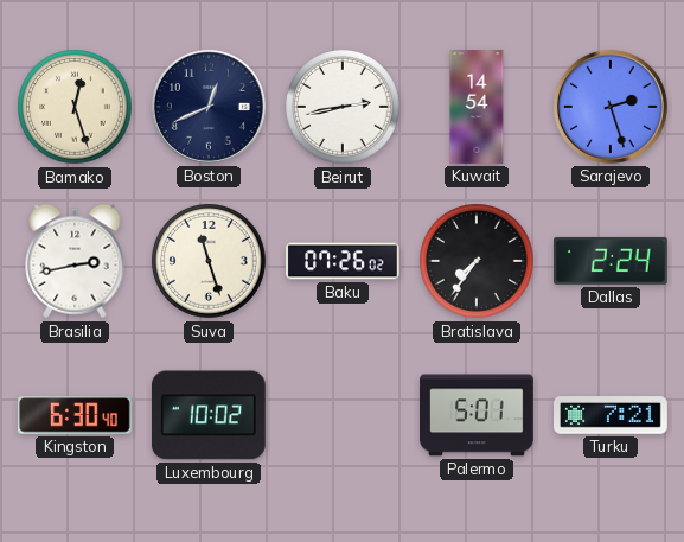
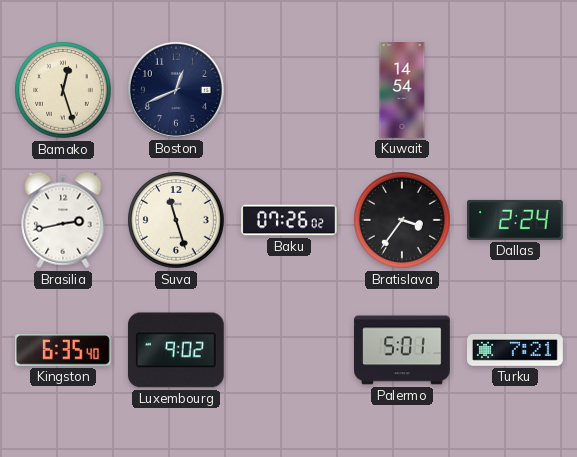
Beirut: 2:43 -> none (343, 107)
Sarajevo: 2:27 -> none (611, 107)
Bratislava: 7:36 -> 3:36 (402, 220)
Kingston: 6:30 -> 6:35 (64, 350)
Luxembourg: 10:02 -> 9:02 (176, 350)
